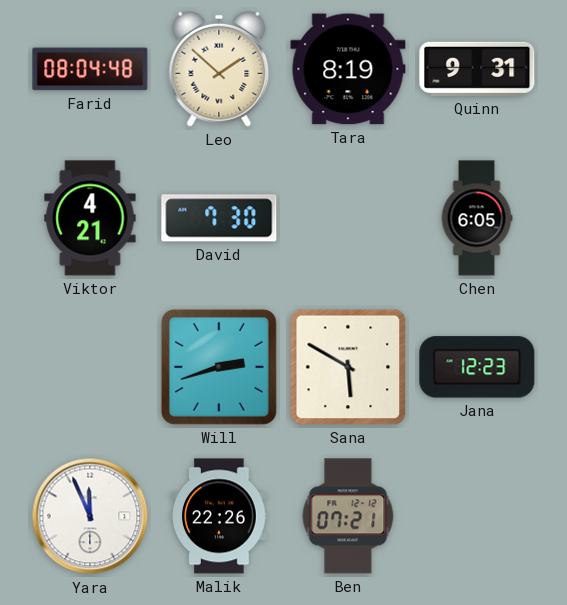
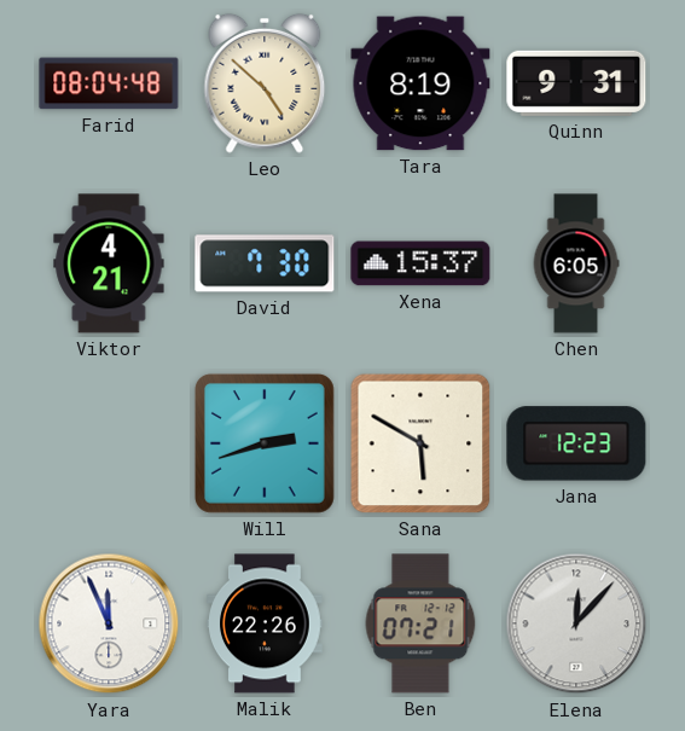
Leo: 1:52 -> 4:52 (265, 83)
Xena: none -> 15:37 (420, 263)
Elena: none -> 12:07 (576, 623)
